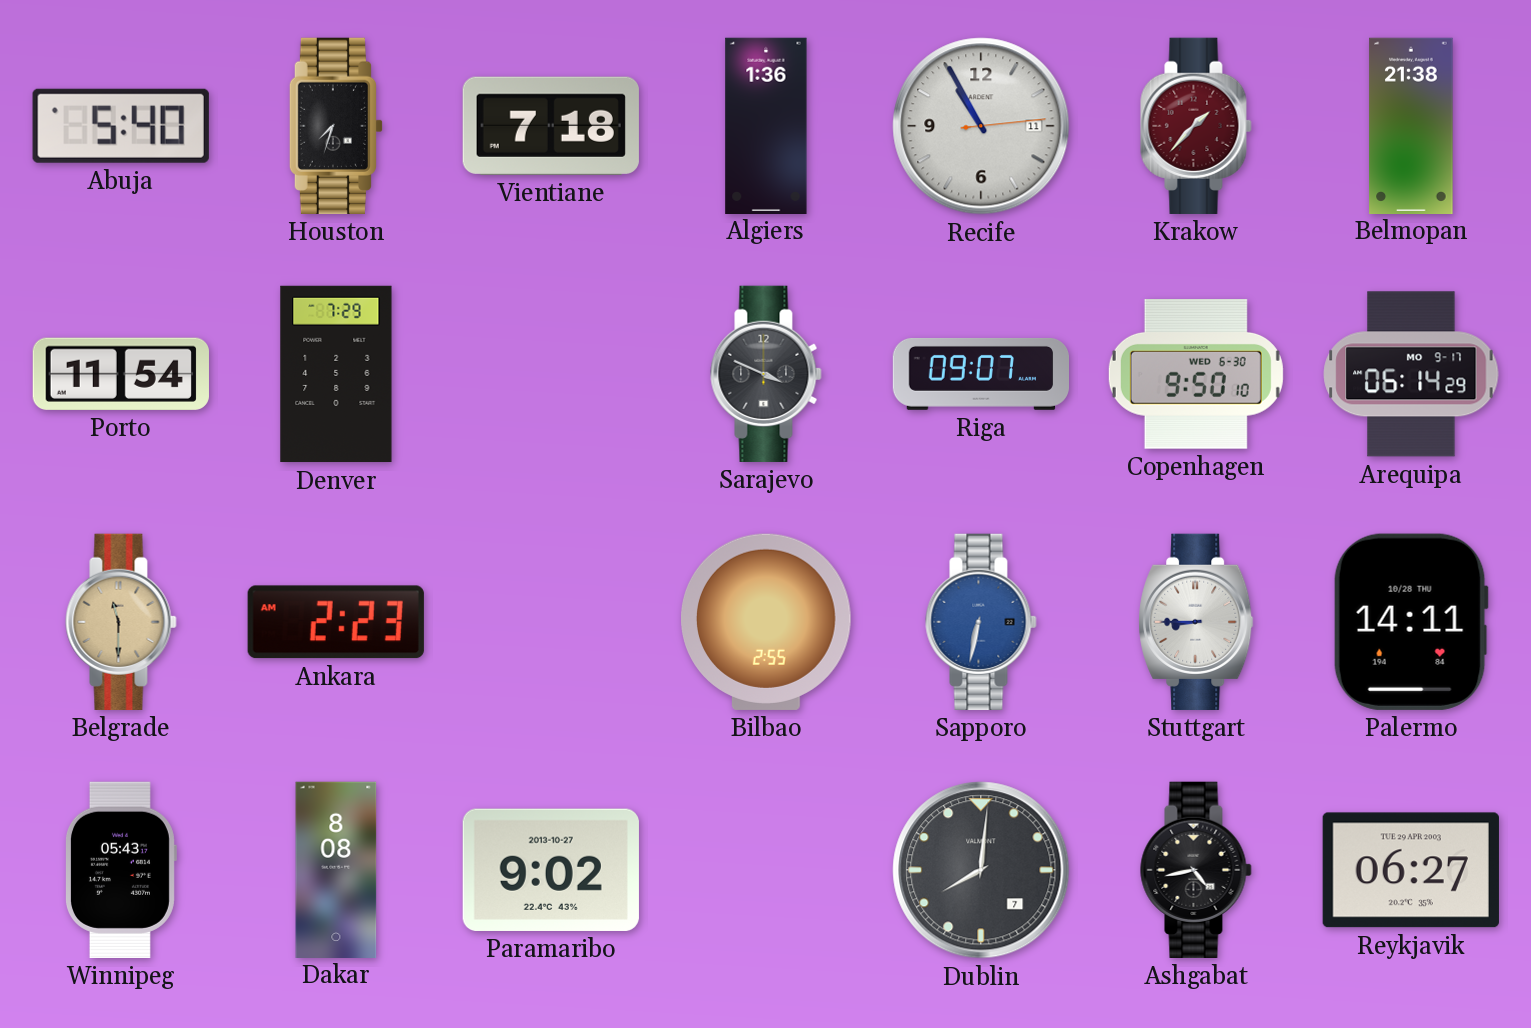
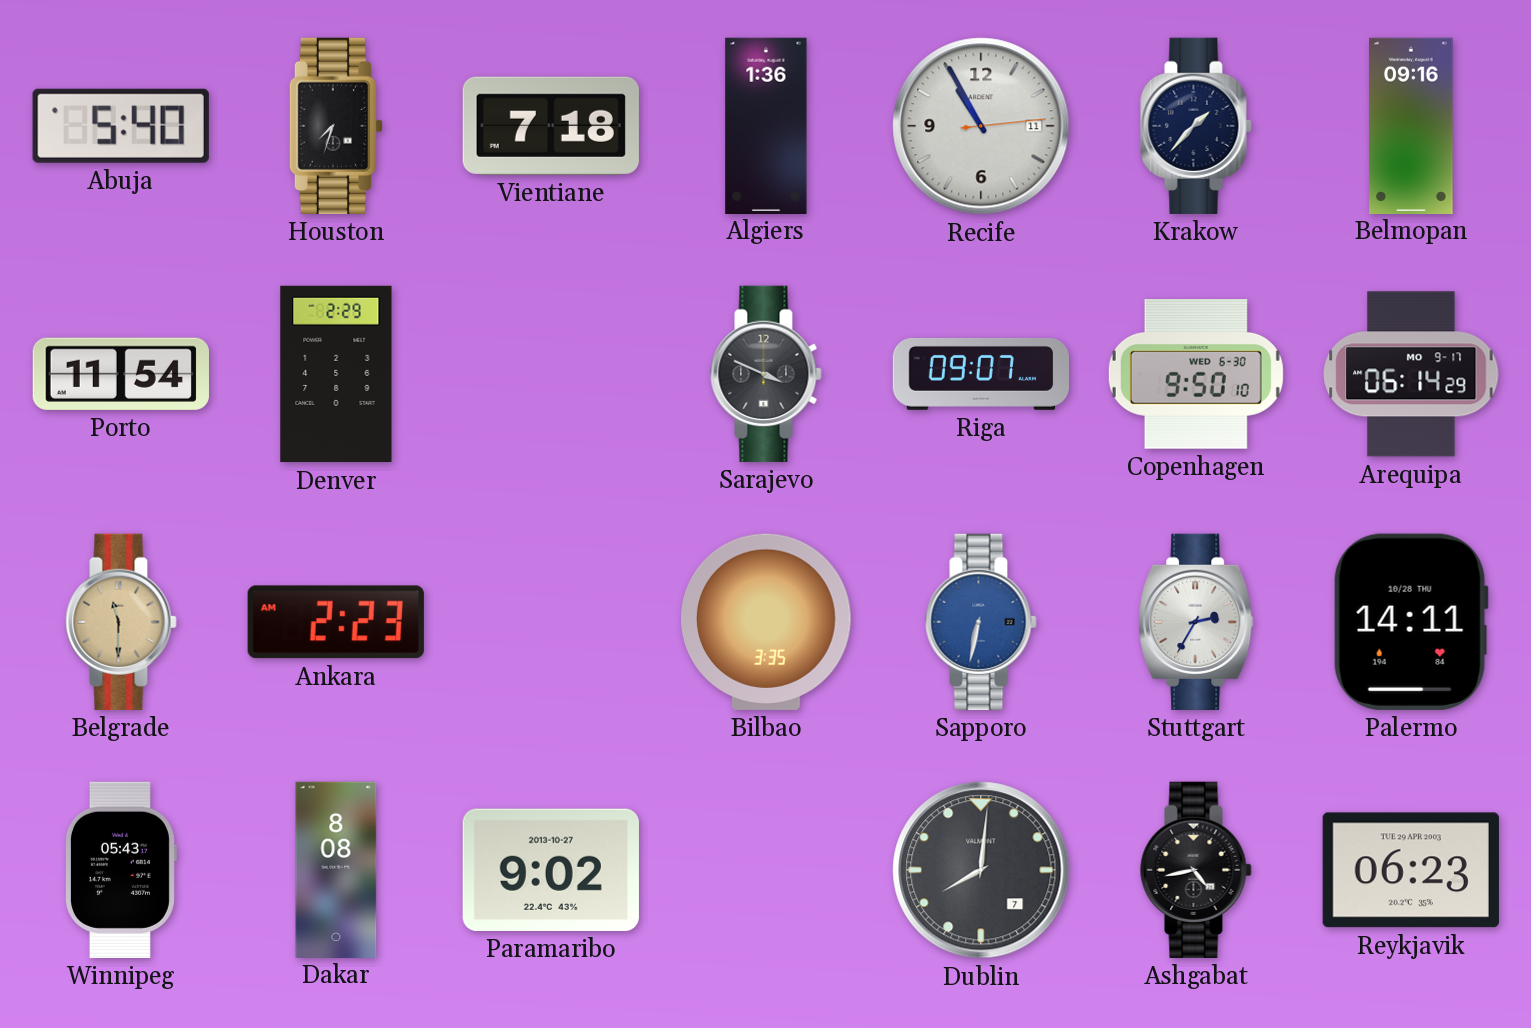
Krakow dial: burgundy -> navy (1196, 126)
Belmopan: 21:38 -> 09:16 (1411, 125)
Denver: 7:29 -> 2:29 (336, 374)
Bilbao: 2:55 -> 3:35 (767, 622)
Stuttgart: 8:45 -> 2:35 (1196, 622)
Reykjavik: 06:27 -> 06:23 (1411, 870)
